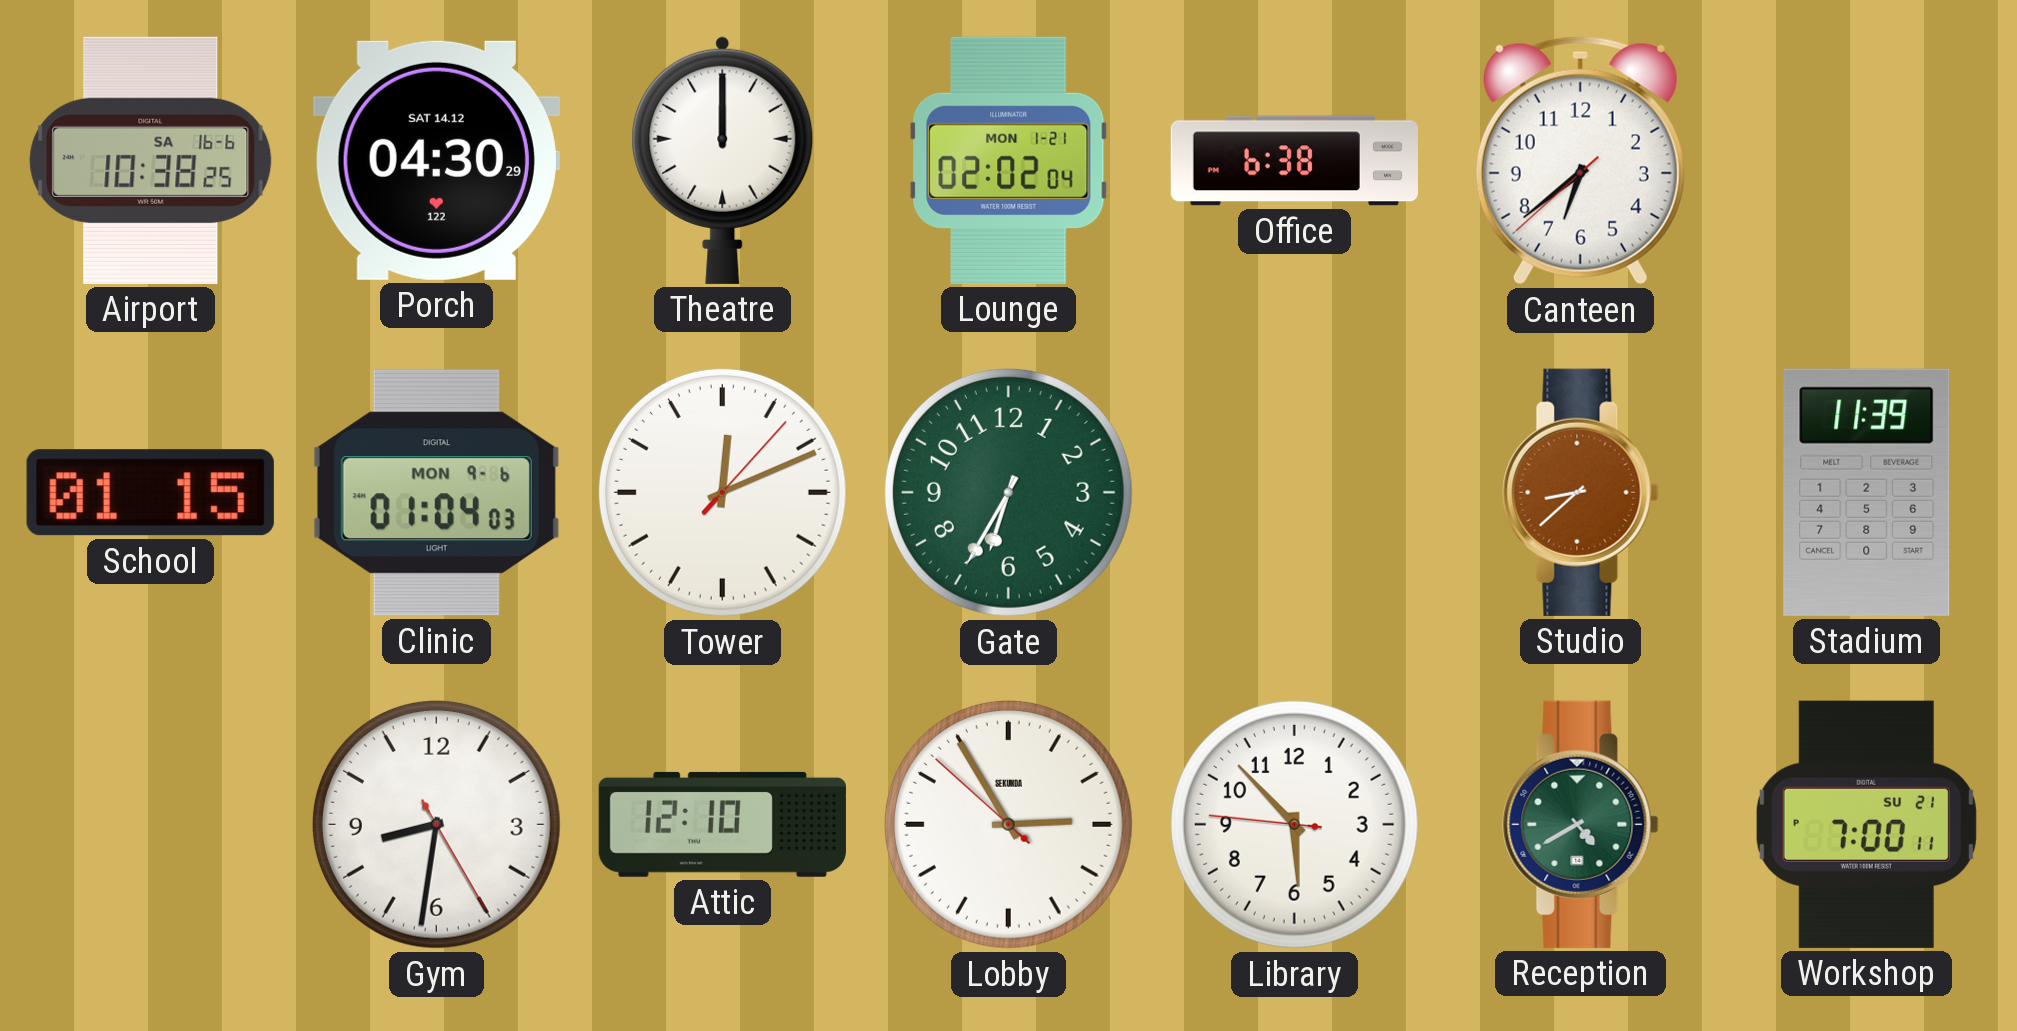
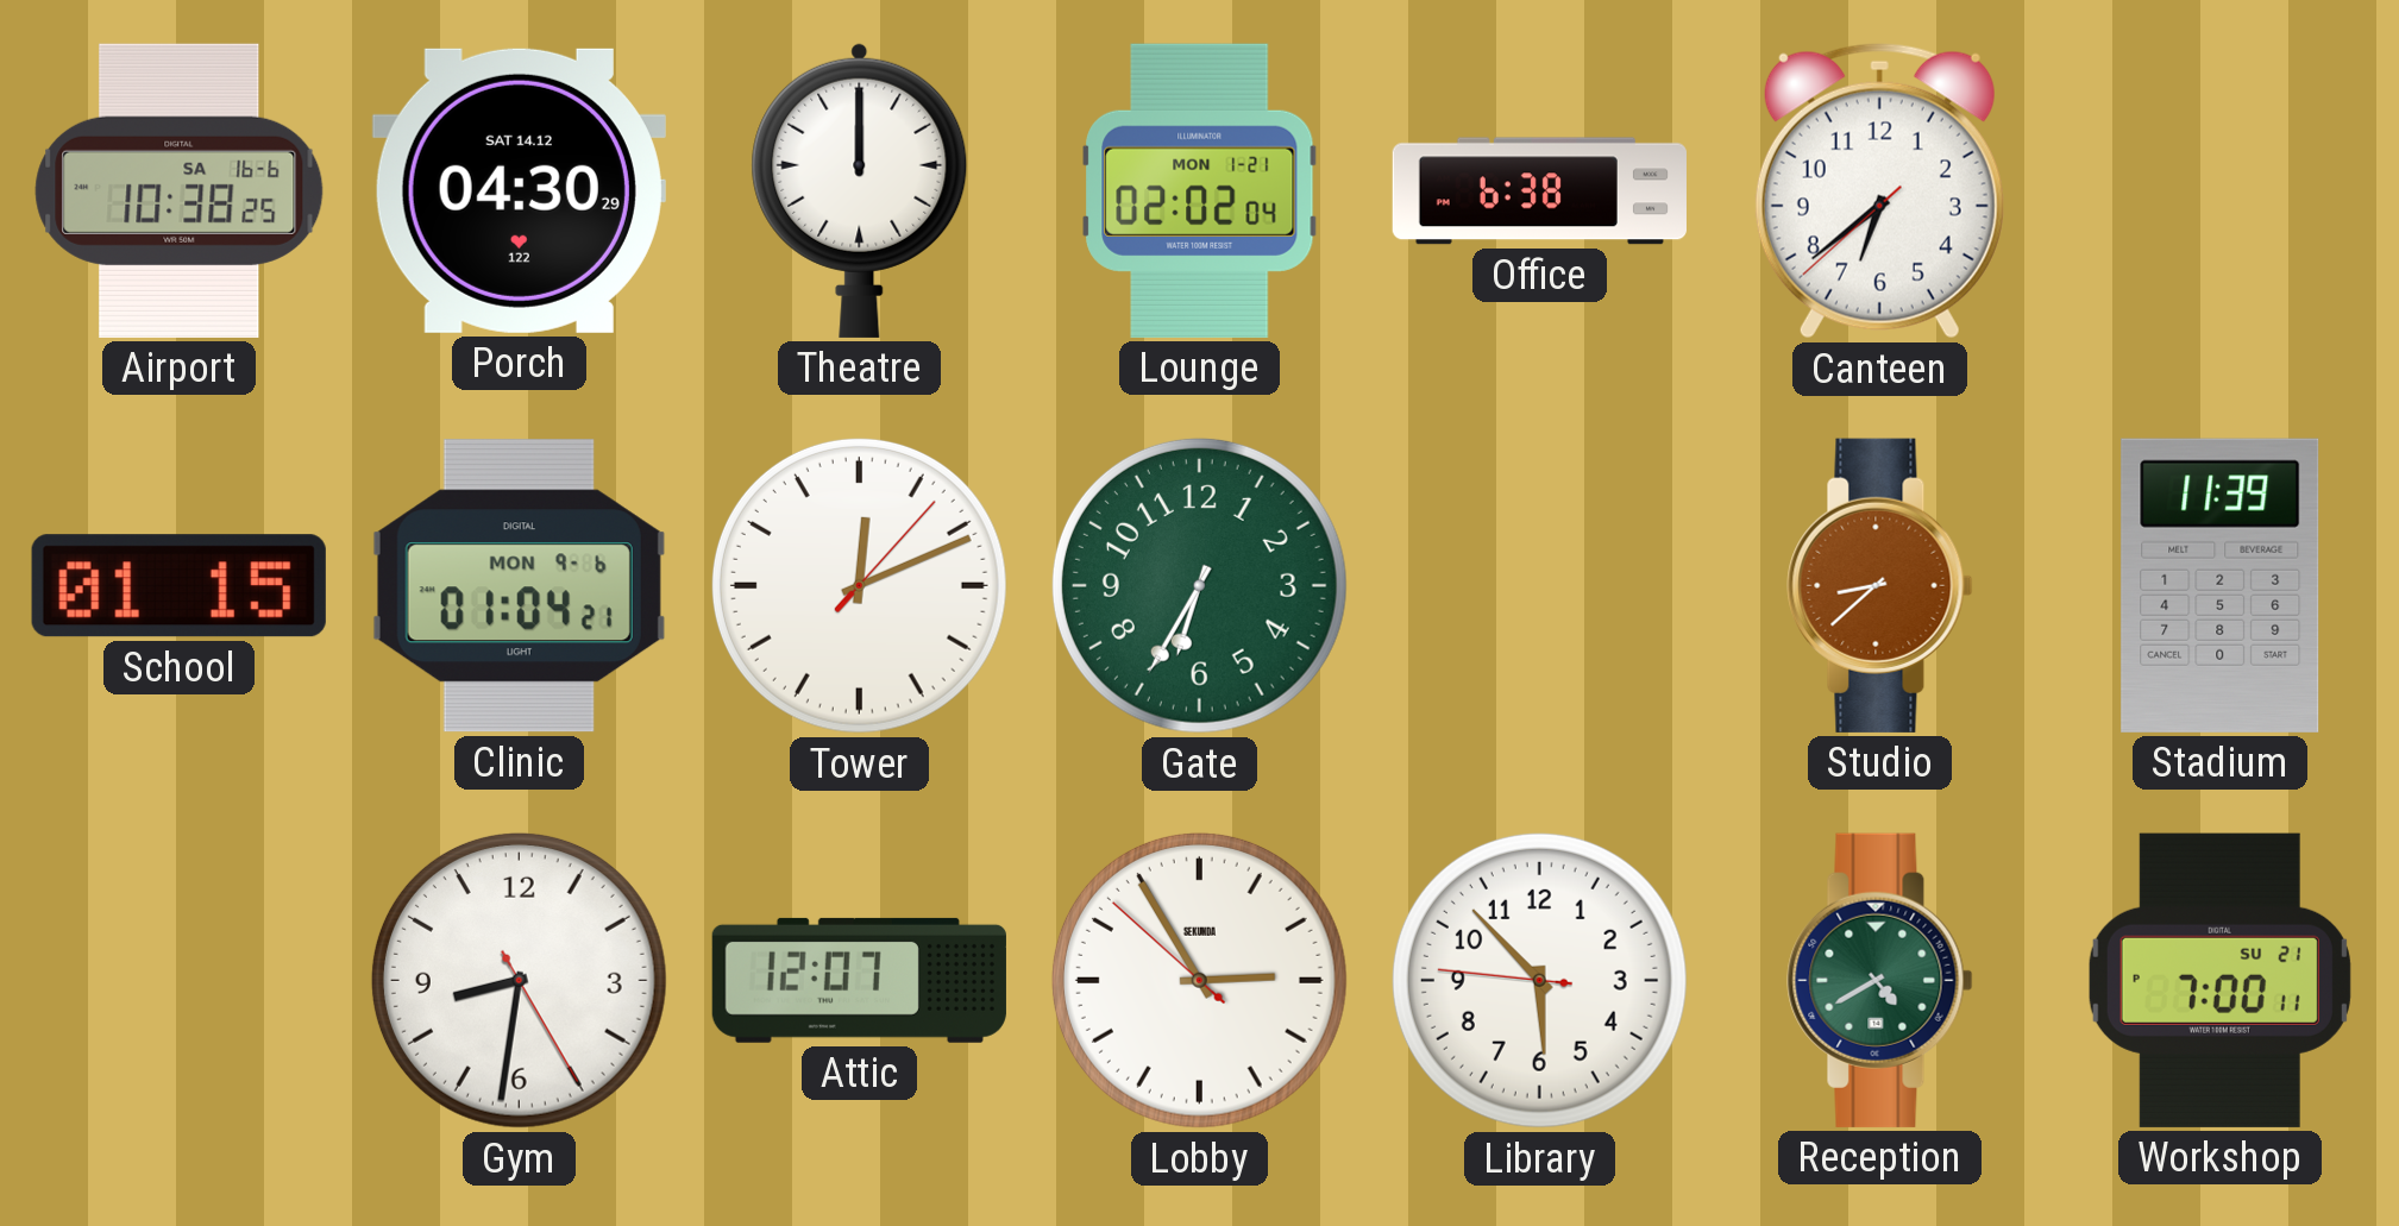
Clinic: 01:04:03 -> 01:04:21 (519, 586)
Attic: 12:10 -> 12:07 (859, 980)
